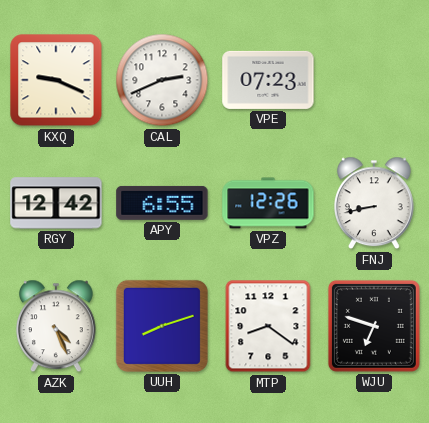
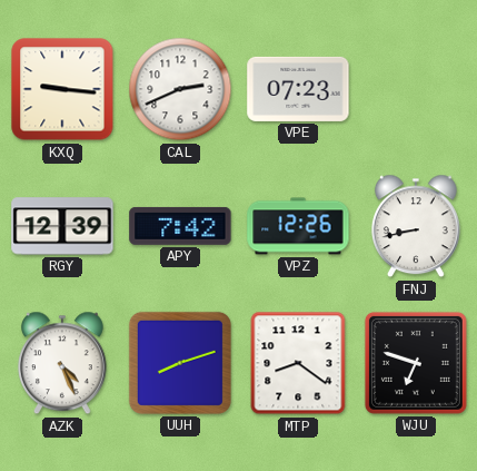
KXQ: 9:19 -> 9:16 (62, 89)
RGY: 12:42 -> 12:39 (62, 226)
APY: 6:55 -> 7:42 (180, 226)
